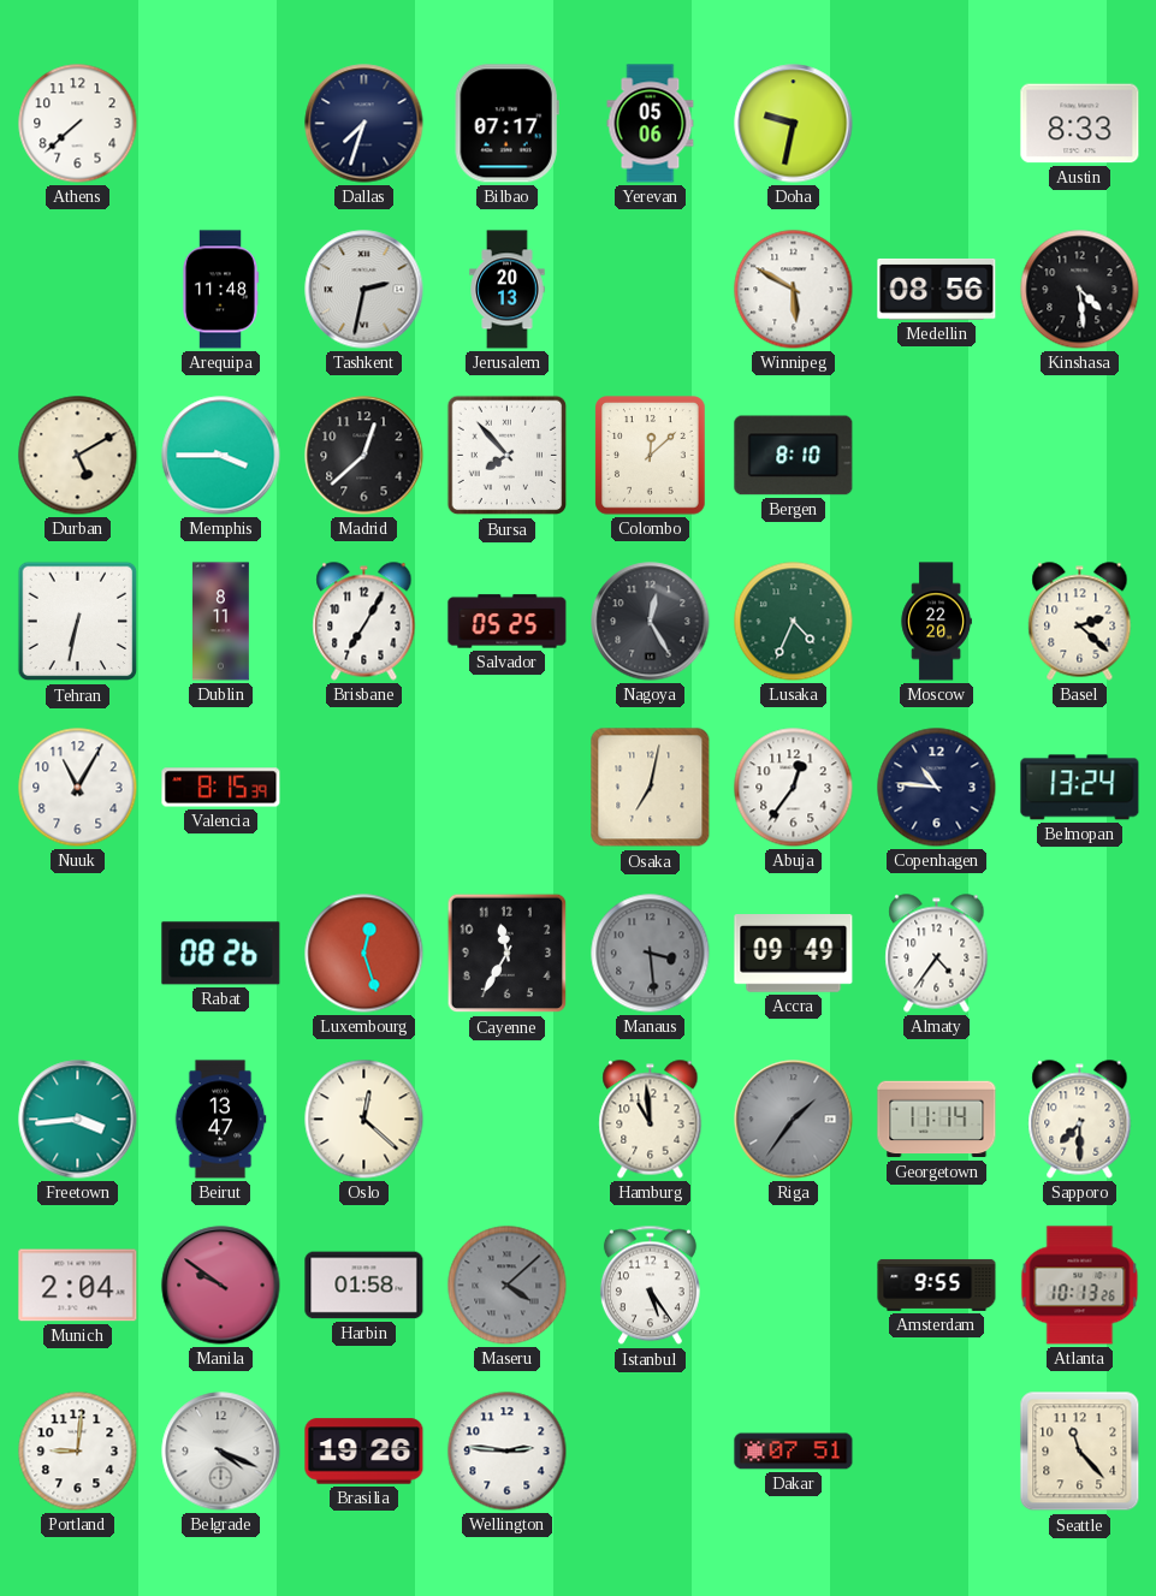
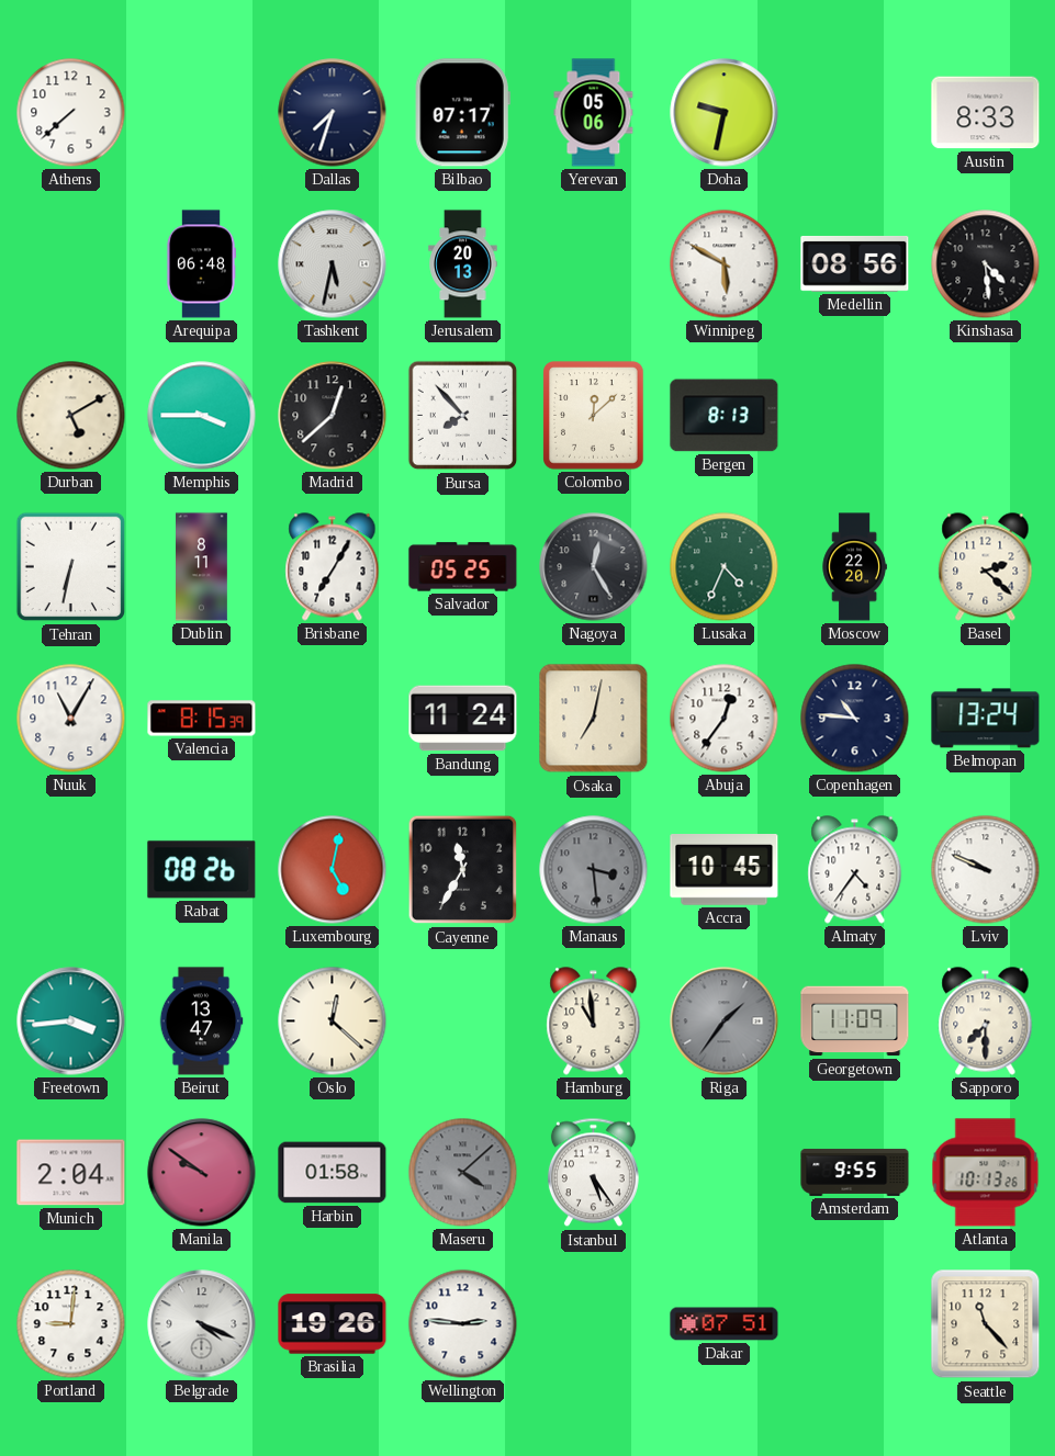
Arequipa: 11:48 -> 06:48 (201, 264)
Tashkent: 2:32 -> 5:32 (333, 264)
Bergen: 8:10 -> 8:13 (725, 416)
Bandung: none -> 11:24 (463, 719)
Luxembourg: 12:27 -> 5:02 (333, 870)
Accra: 09:49 -> 10:45 (725, 870)
Lviv: none -> 9:49 (986, 870)
Georgetown: 11:14 -> 11:09 (855, 1022)
